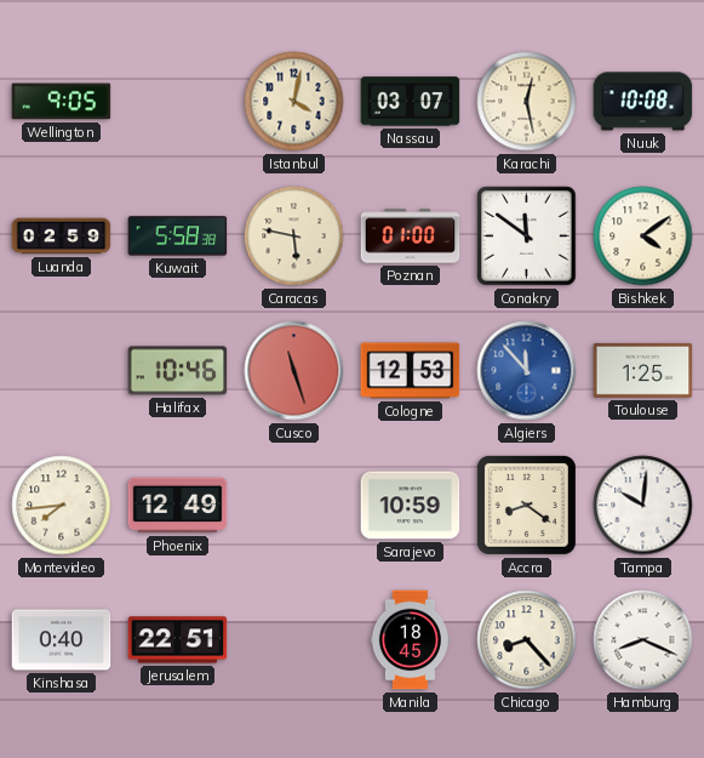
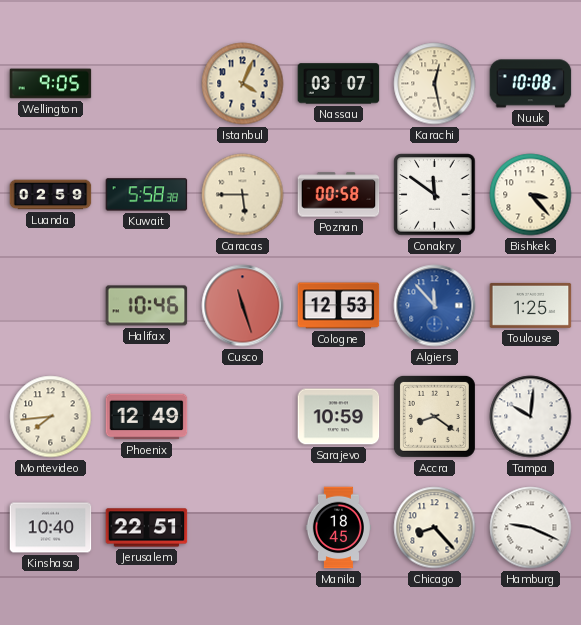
Istanbul: 4:02 -> 4:04 (243, 84)
Caracas: 5:47 -> 5:45 (243, 195)
Poznan: 01:00 -> 00:58 (339, 195)
Bishkek: 4:09 -> 3:23 (531, 195)
Kinshasa: 0:40 -> 10:40 (51, 528)
Hamburg: 8:19 -> 9:19 (531, 528)
